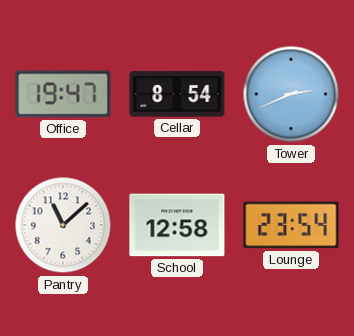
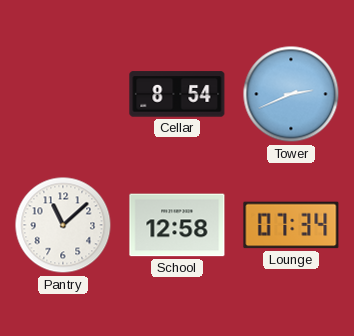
Office: 19:47 -> none (63, 94)
Lounge: 23:54 -> 07:34 (291, 225)
